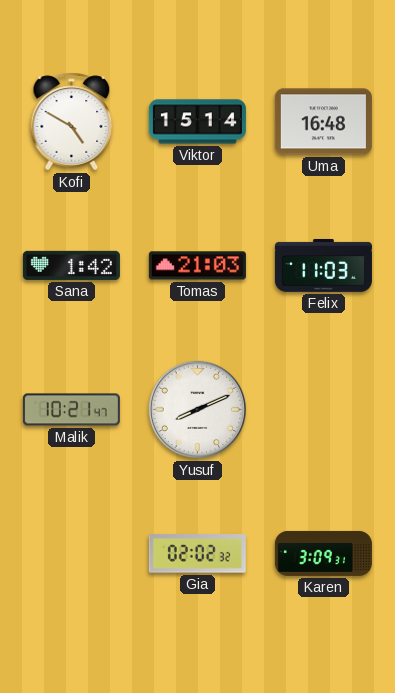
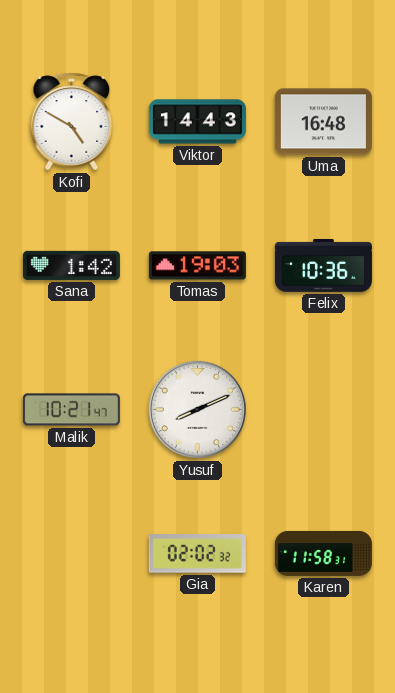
Viktor: 15:14 -> 14:43 (197, 122)
Tomas: 21:03 -> 19:03 (197, 266)
Felix: 11:03 -> 10:36 (323, 265)
Karen: 3:09 -> 11:58 (323, 553)
